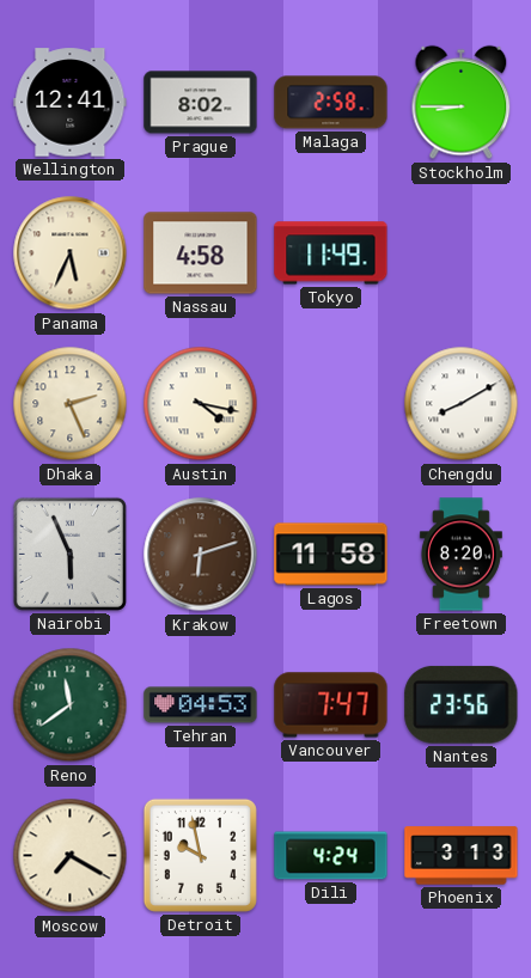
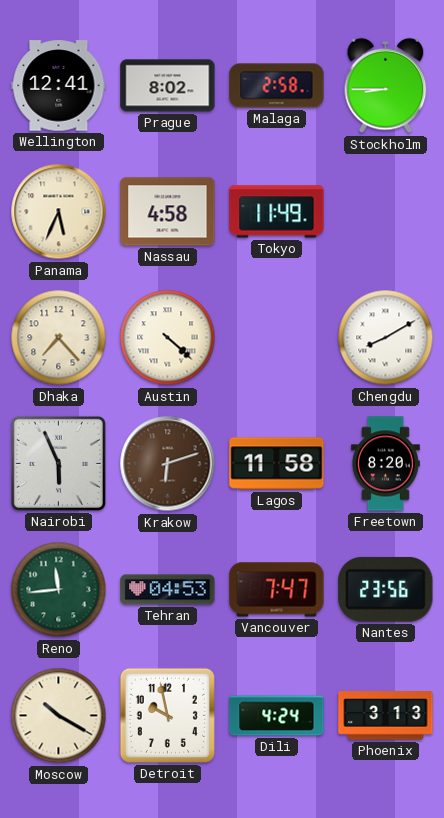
Dhaka: 2:26 -> 7:23 (59, 338)
Austin: 4:17 -> 4:22 (168, 338)
Reno: 11:39 -> 11:44 (59, 590)
Moscow: 7:20 -> 10:20 (59, 716)
